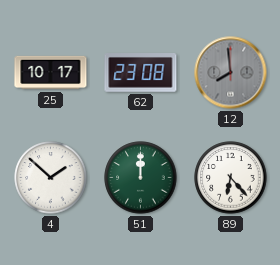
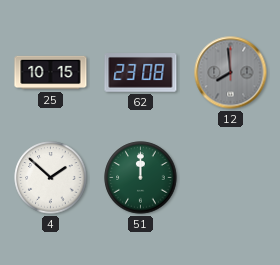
25: 10:17 -> 10:15 (51, 73)
89: 6:23 -> none (231, 178)
